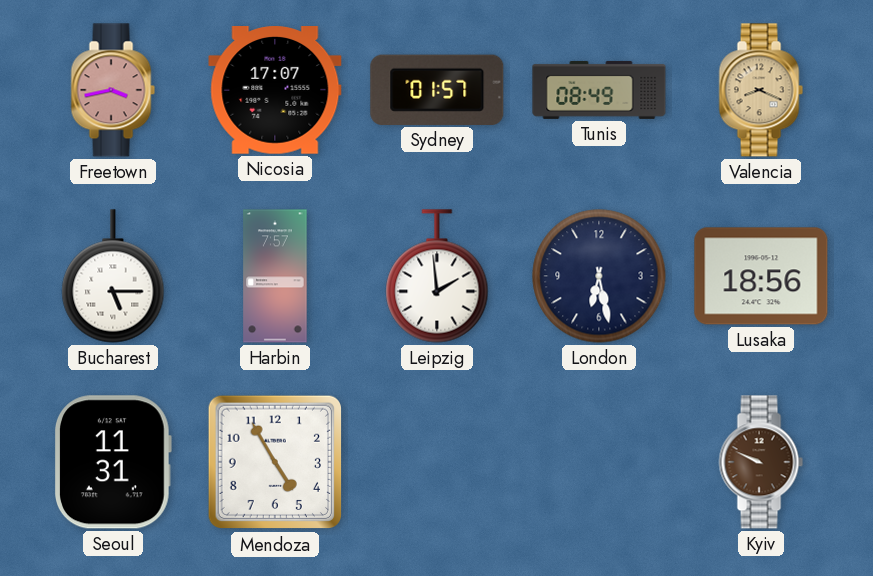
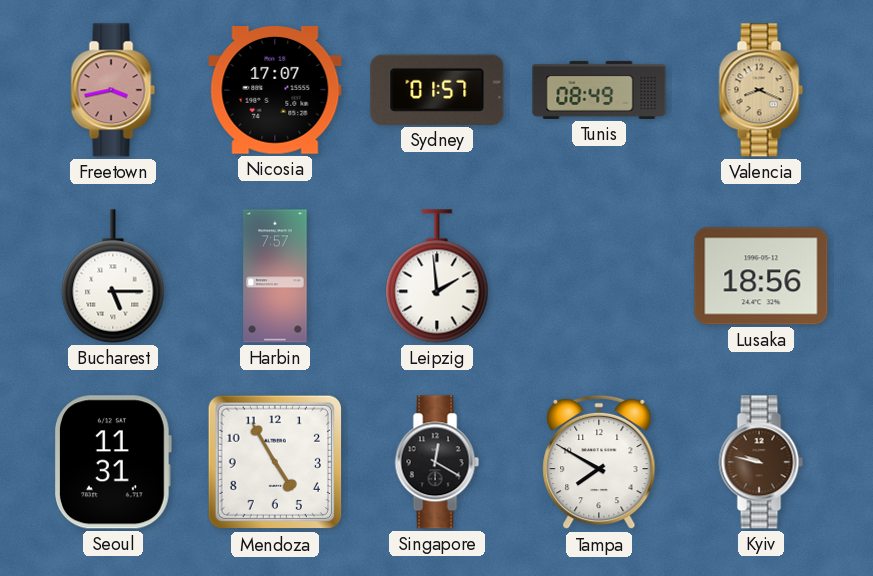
London: 6:28 -> none (599, 276)
Singapore: none -> 12:20 (437, 462)
Tampa: none -> 7:50 (599, 462)
Kyiv: 9:49 -> 9:47 (761, 462)
